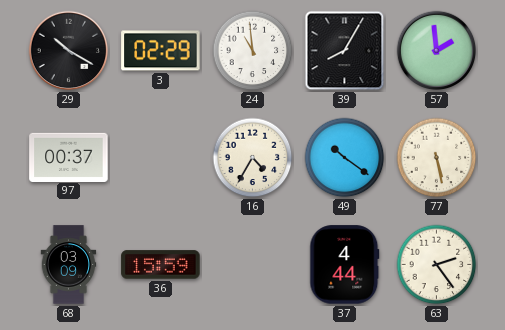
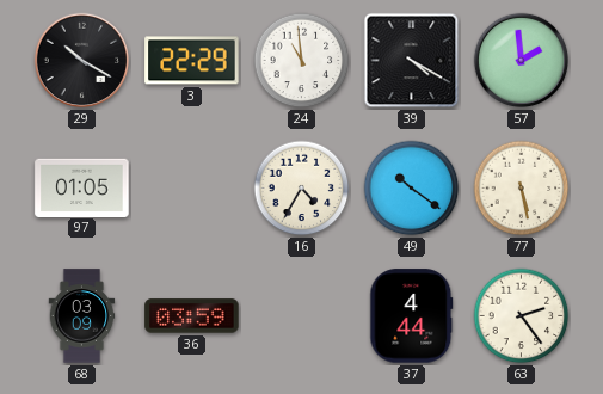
3: 02:29 -> 22:29 (192, 61)
39: 8:05 -> 4:20 (412, 61)
97: 00:37 -> 01:05 (82, 187)
36: 15:59 -> 03:59 (192, 316)
